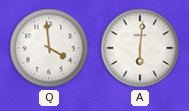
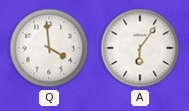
A: 6:01 -> 6:06 (140, 48)
